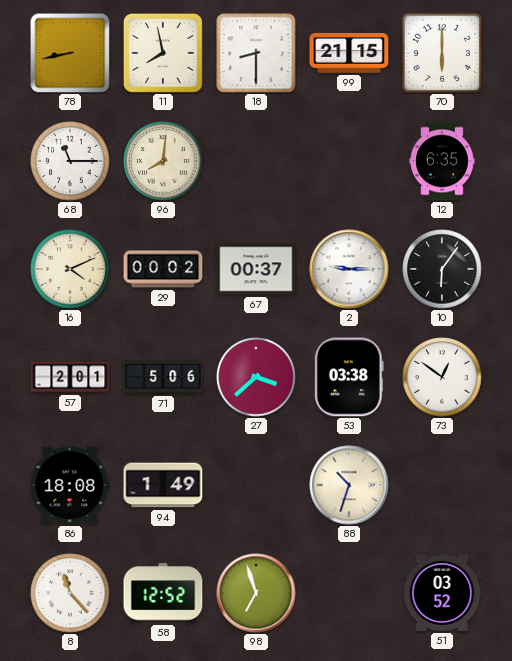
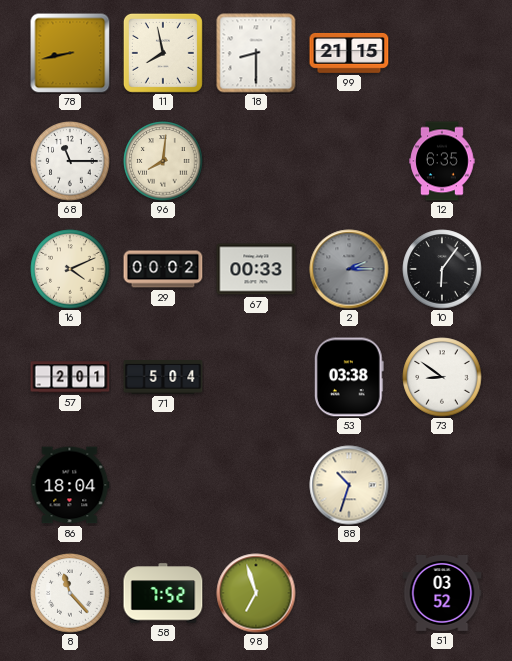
70: 6:00 -> none (442, 53)
67: 00:37 -> 00:33 (256, 269)
2: 9:15 -> 2:15 (349, 269)
2 dial: white -> grey (349, 269)
71: 5:06 -> 5:04 (163, 377)
27: 3:38 -> none (256, 377)
73: 12:51 -> 8:51 (442, 377)
86: 18:08 -> 18:04 (70, 485)
94: 1:49 -> none (163, 485)
58: 12:52 -> 7:52 (163, 593)
